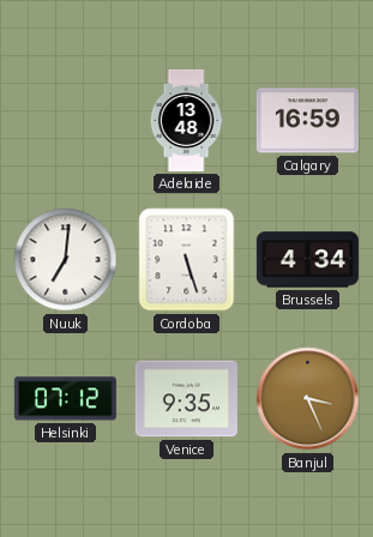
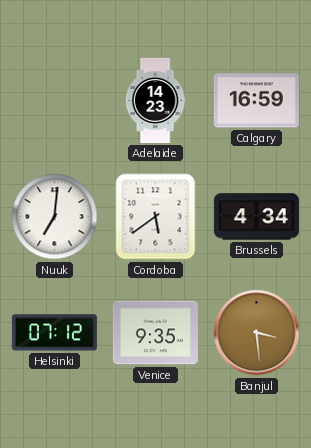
Adelaide: 13:48 -> 14:23 (155, 100)
Cordoba: 5:27 -> 5:39 (156, 217)
Banjul: 3:26 -> 3:29 (257, 333)
